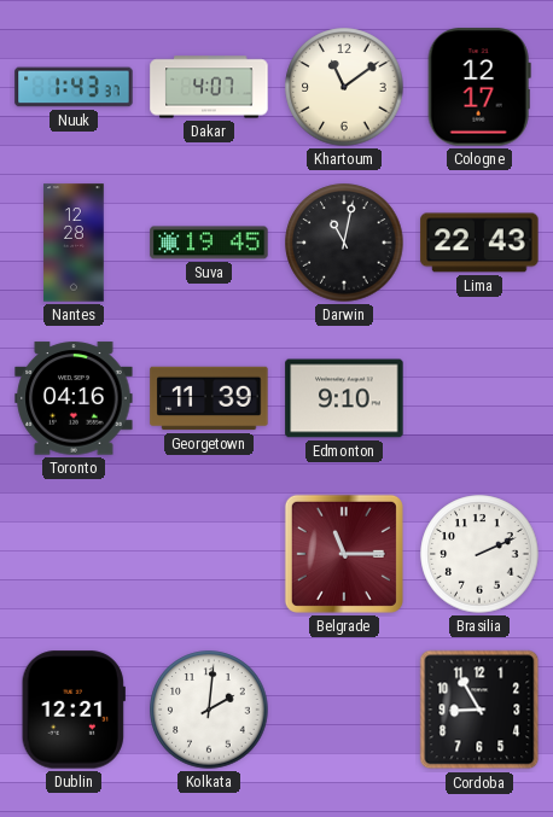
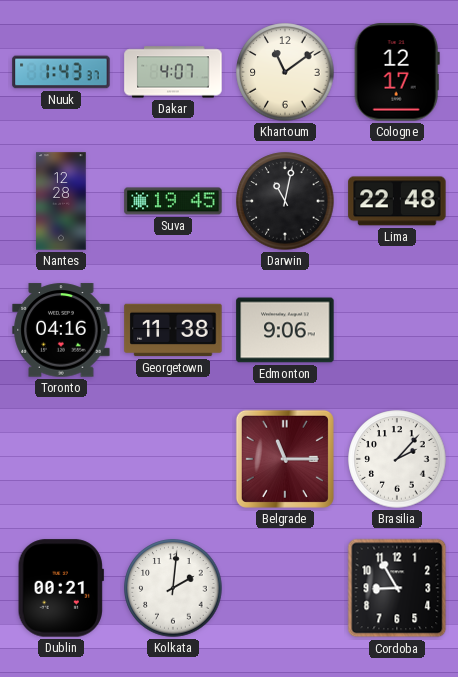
Lima: 22:43 -> 22:48 (397, 201)
Georgetown: 11:39 -> 11:38 (173, 330)
Edmonton: 9:10 -> 9:06 (285, 330)
Brasilia: 2:11 -> 2:07 (397, 459)
Dublin: 12:21 -> 00:21 (61, 588)
